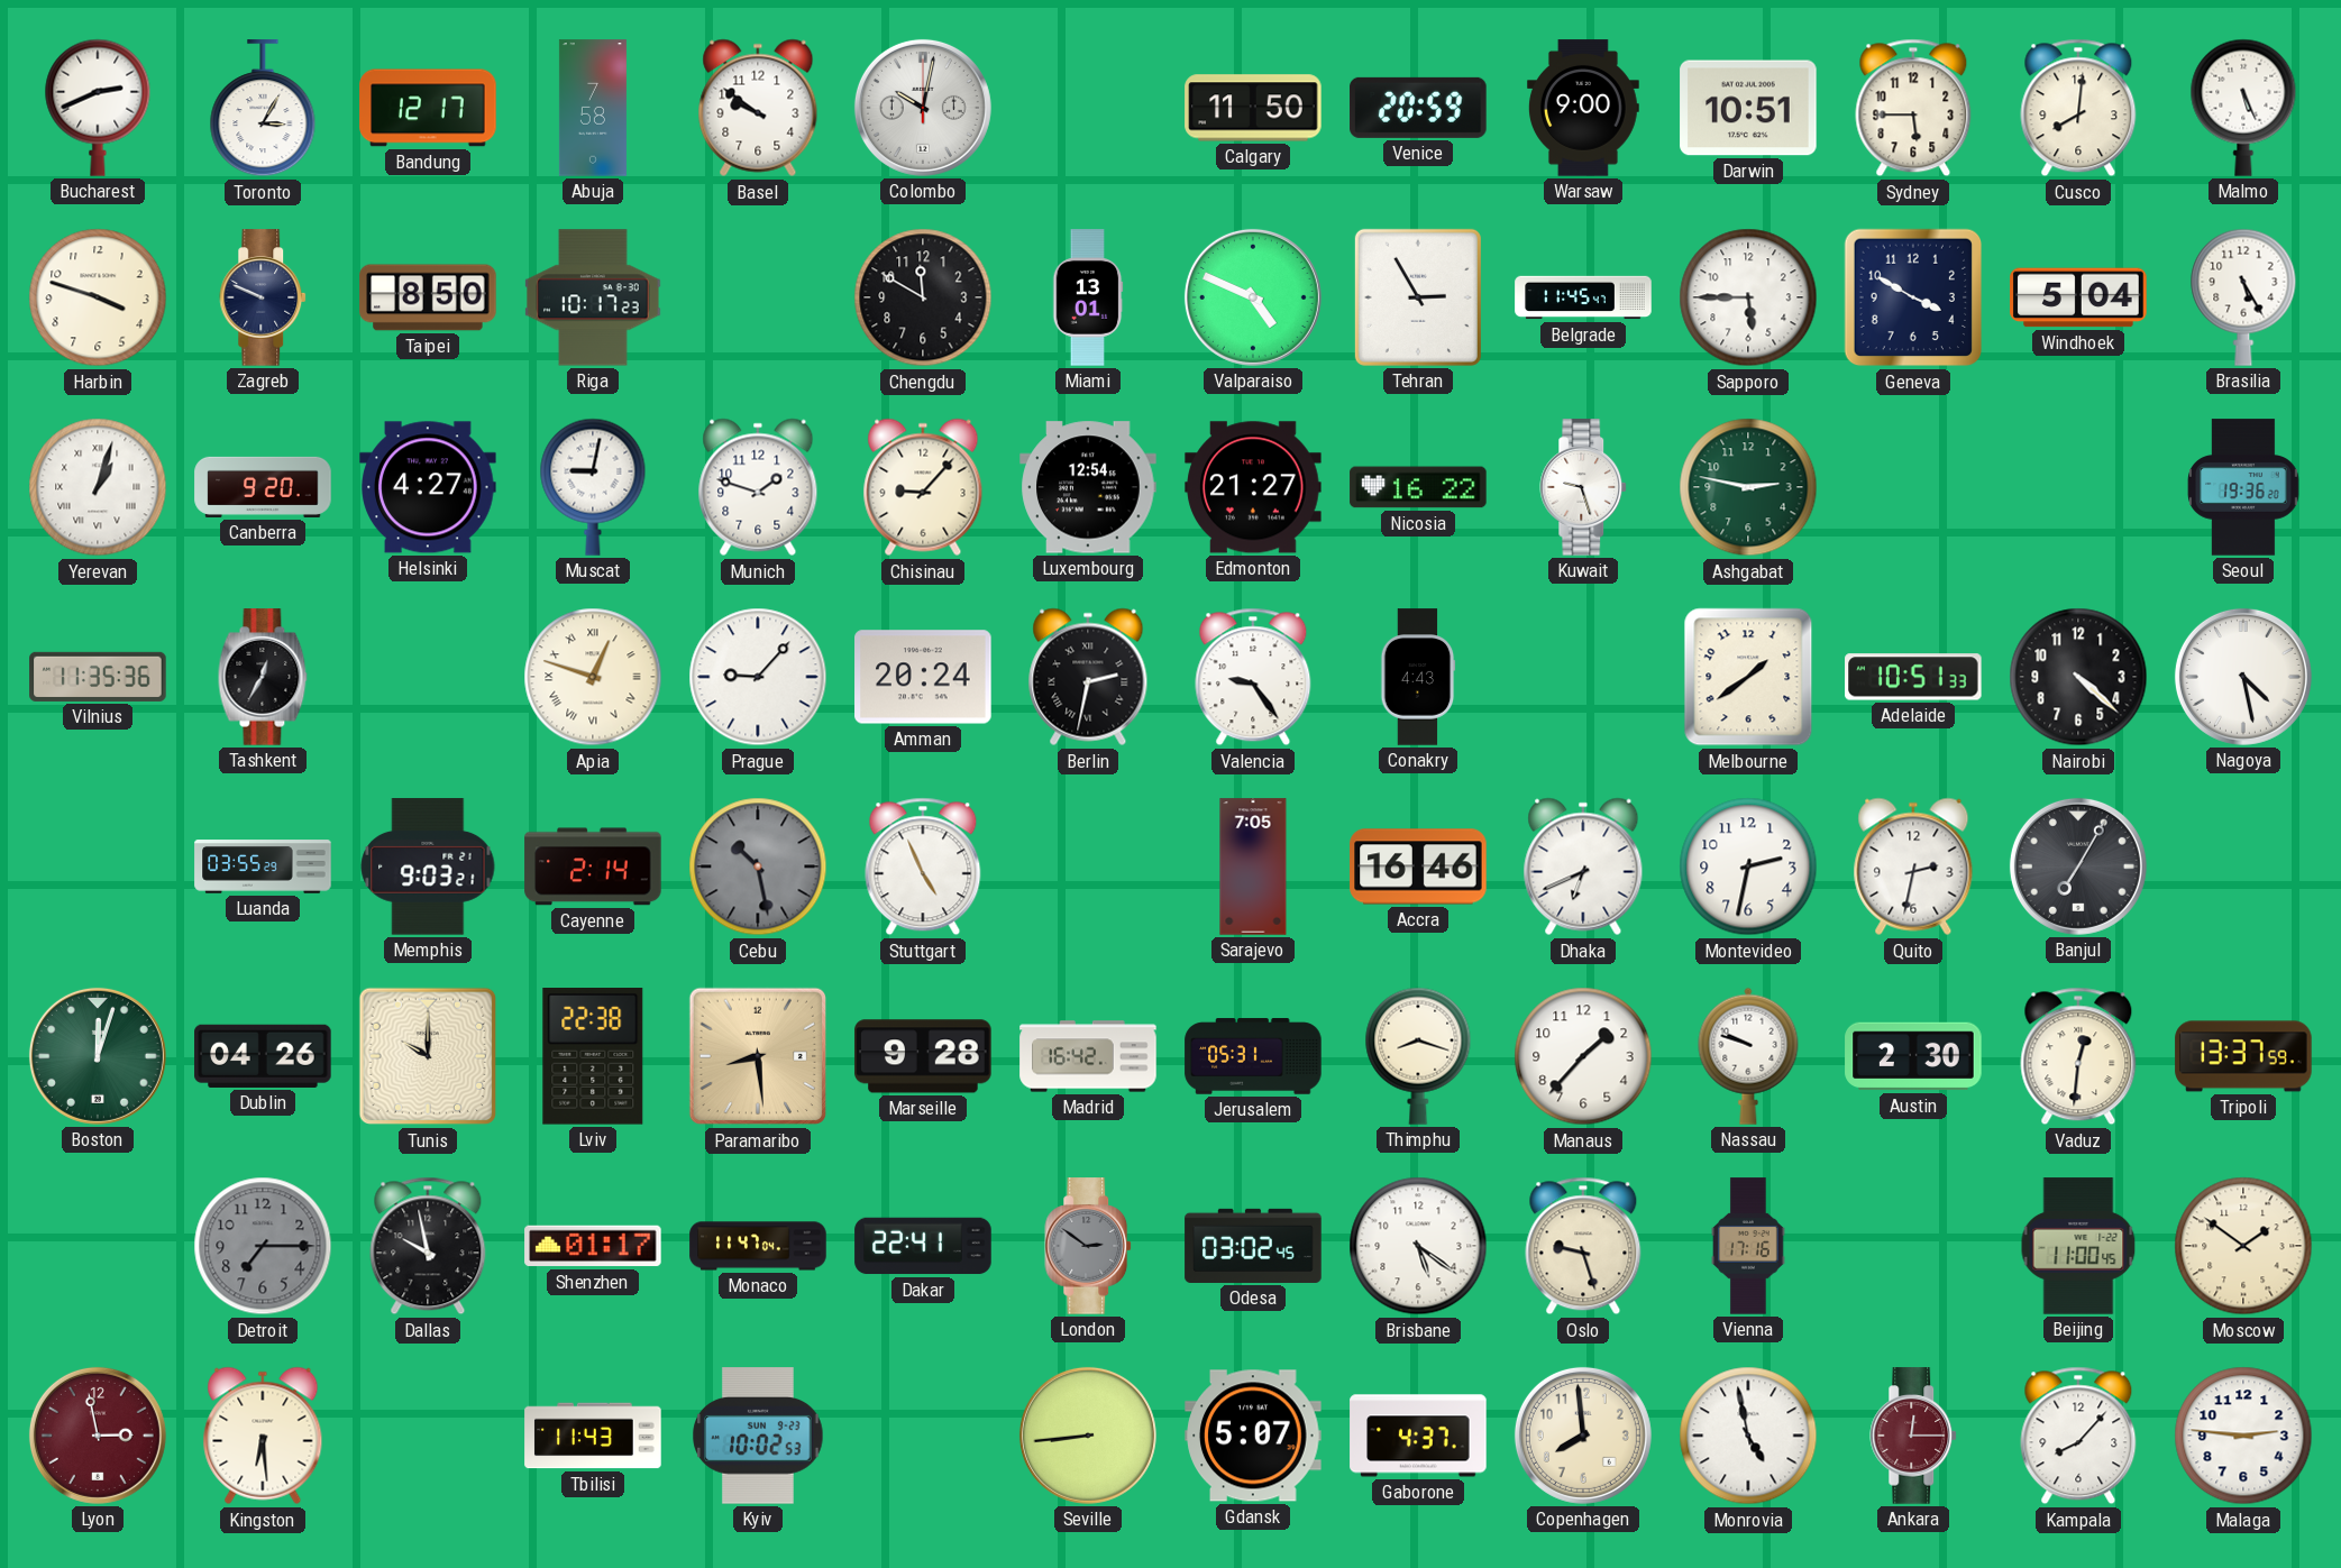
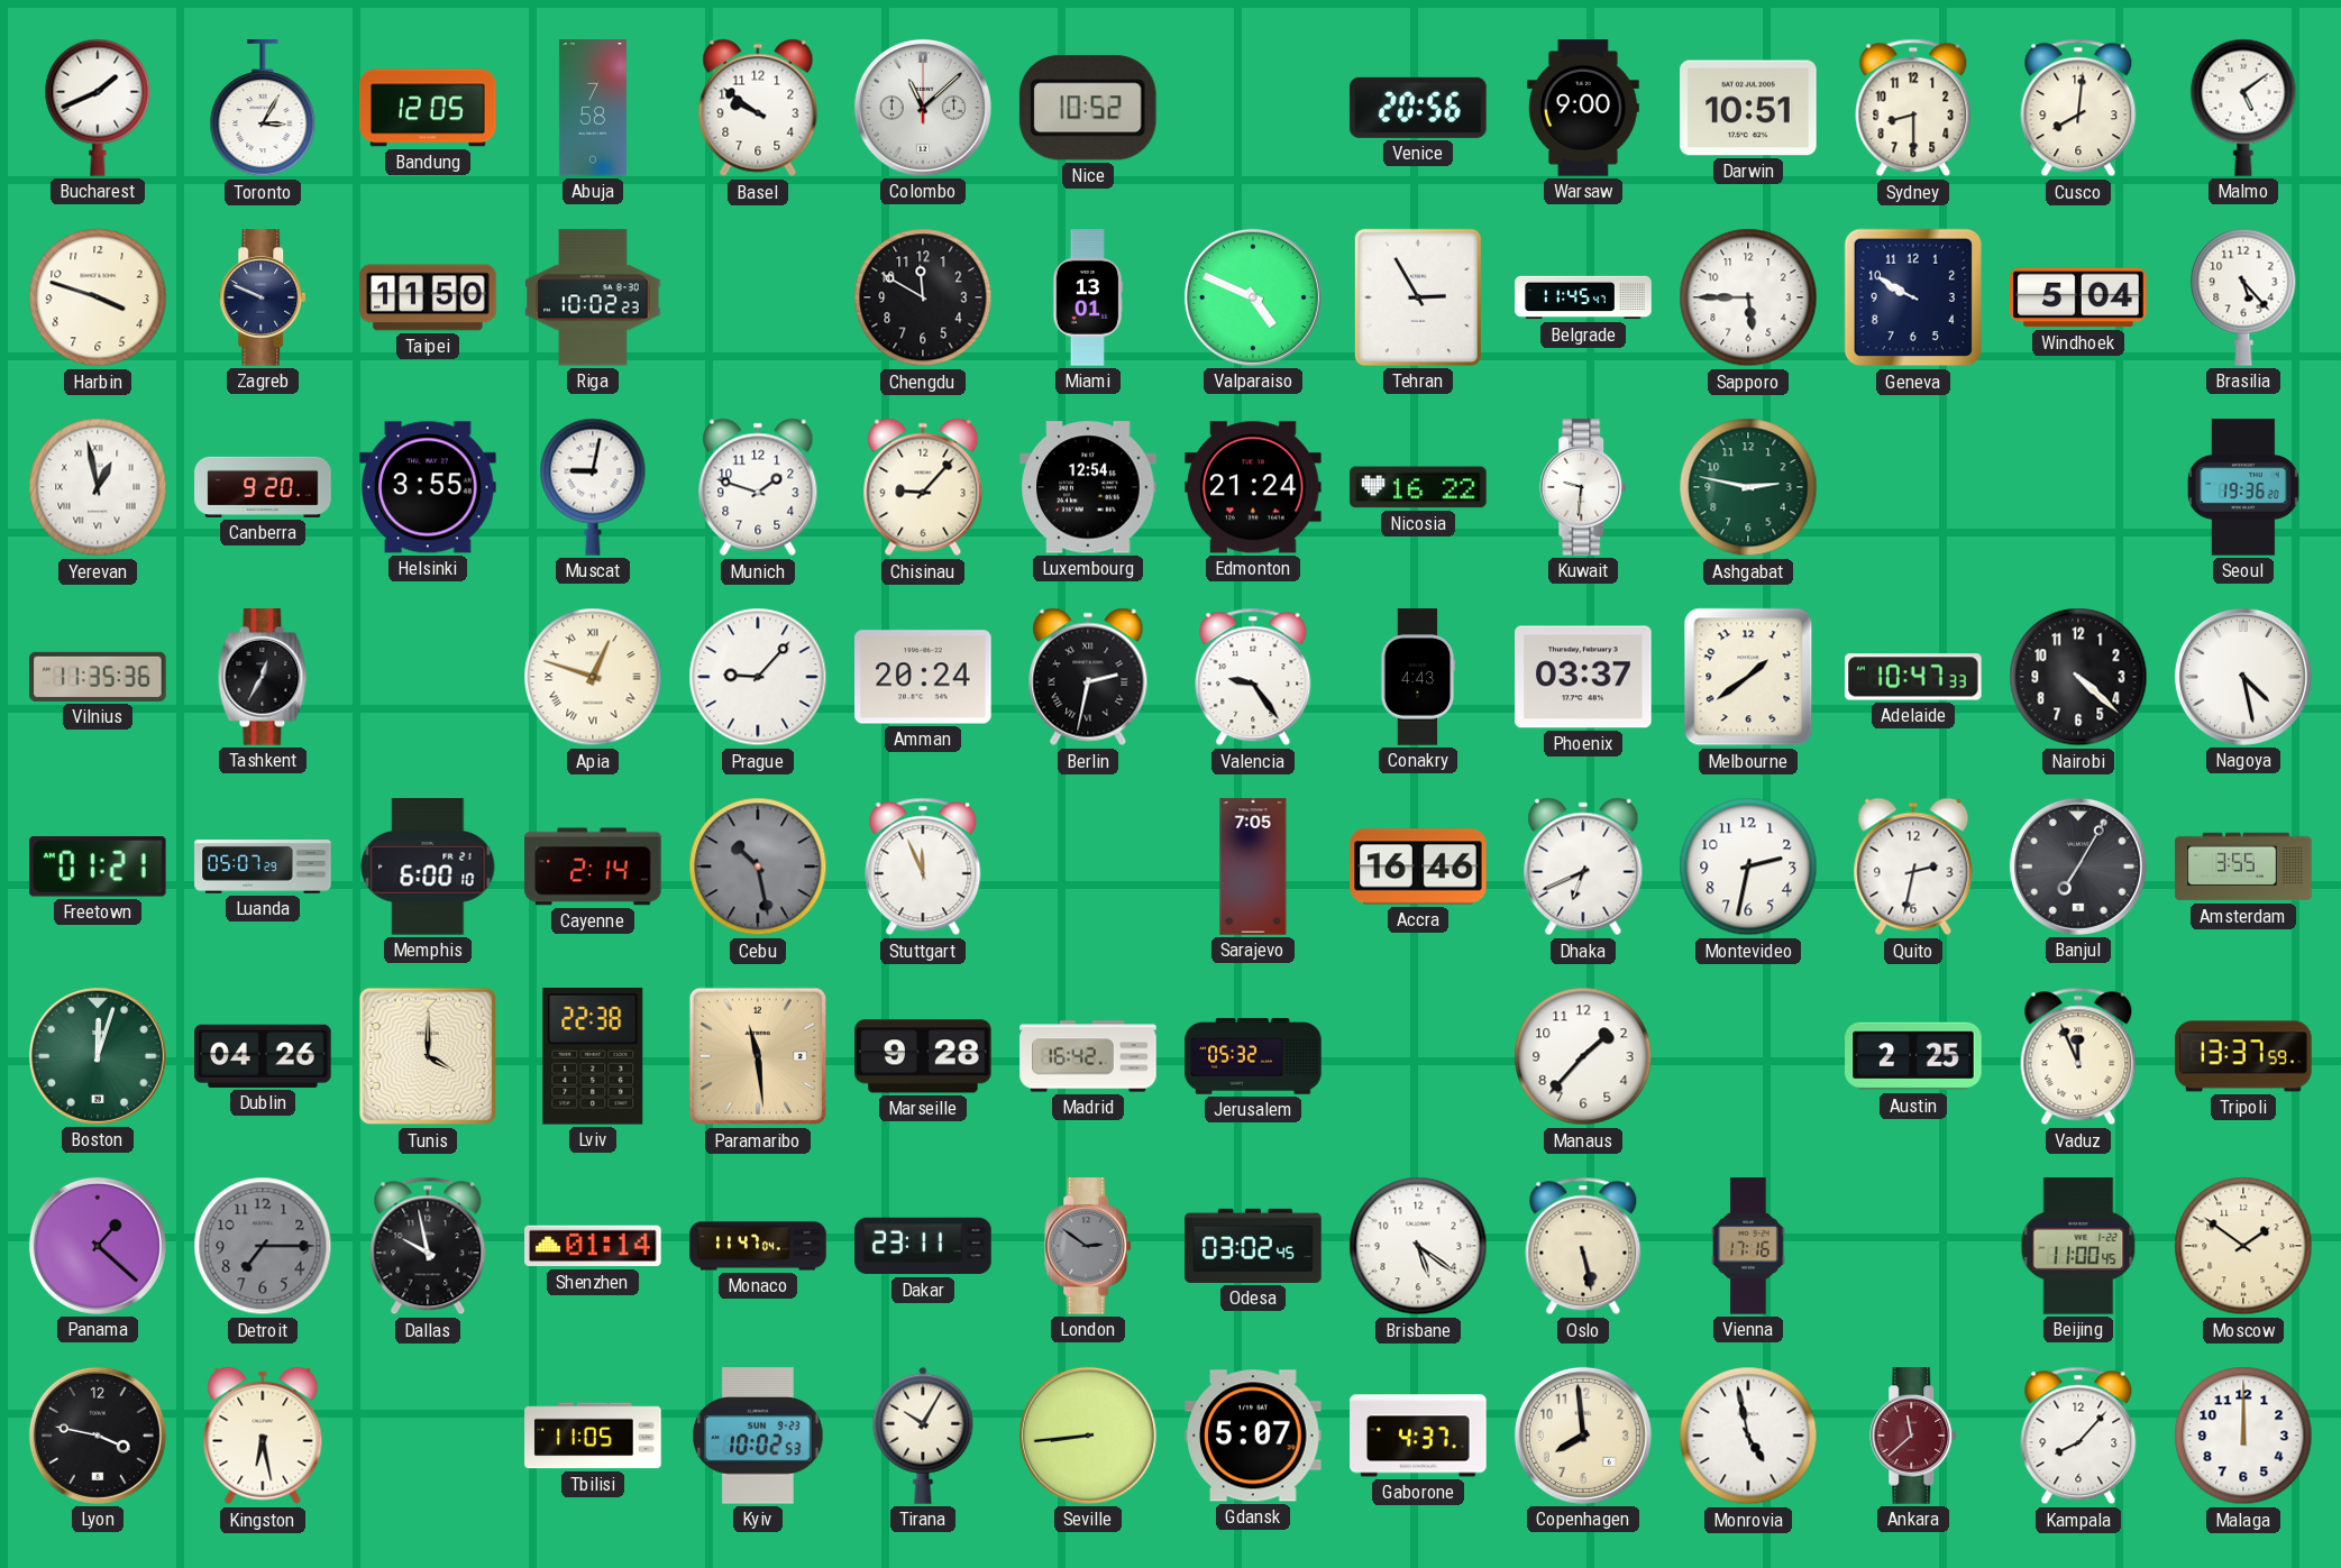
Bucharest: 2:41 -> 1:41 (98, 108)
Bandung: 12:17 -> 12:05 (428, 108)
Colombo: 10:02 -> 11:08 (923, 108)
Nice: none -> 10:52 (1088, 108)
Calgary: 11:50 -> none (1253, 108)
Venice: 20:59 -> 20:56 (1418, 108)
Sydney: 5:45 -> 8:30 (1913, 108)
Malmo: 5:26 -> 5:09 (2243, 108)
Taipei: 8:50 -> 11:50 (428, 297)
Riga: 10:17 -> 10:02 (593, 297)
Geneva: 3:50 -> 9:50 (1913, 297)
Brasilia: 5:25 -> 5:23 (2243, 297)
Yerevan: 1:03 -> 12:58 (98, 487)
Helsinki: 4:27 -> 3:55 (428, 487)
Edmonton: 21:27 -> 21:24 (1253, 487)
Kuwait: 9:27 -> 9:31 (1584, 487)
Phoenix: none -> 03:37 (1583, 677)
Adelaide: 10:51 -> 10:47 (1913, 677)
Freetown: none -> 01:21 (99, 866)
Luanda: 03:55 -> 05:07 (263, 866)
Memphis: 9:03 -> 6:00 (428, 866)
Stuttgart: 4:56 -> 11:56 (923, 866)
Amsterdam: none -> 3:55 (2243, 866)
Tunis: 10:00 -> 4:00 (428, 1056)
Paramaribo: 8:29 -> 11:29 (758, 1056)
Jerusalem: 05:31 -> 05:32 (1253, 1056)
Thimphu: 8:18 -> none (1418, 1056)
Nassau: 9:48 -> none (1748, 1056)
Austin: 2:30 -> 2:25 (1913, 1056)
Vaduz: 12:31 -> 11:56 (2078, 1056)
Panama: none -> 1:22 (98, 1246)
Shenzhen: 01:17 -> 01:14 (593, 1246)
Dakar: 22:41 -> 23:11 (923, 1246)
Oslo: 9:27 -> 5:28 (1583, 1246)
Lyon: 2:58 -> 3:47 (98, 1436)
Lyon dial: burgundy -> black (98, 1436)
Kingston: 6:29 -> 6:28 (263, 1436)
Tbilisi: 11:43 -> 11:05 (593, 1436)
Tirana: none -> 10:05 (923, 1436)
Ankara: 12:15 -> 11:38 (1914, 1436)
Malaga: 2:46 -> 12:00 (2243, 1436)
